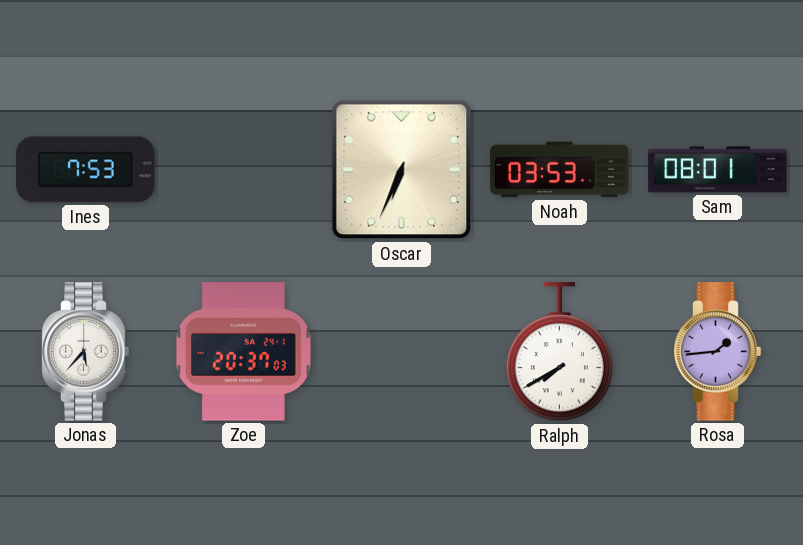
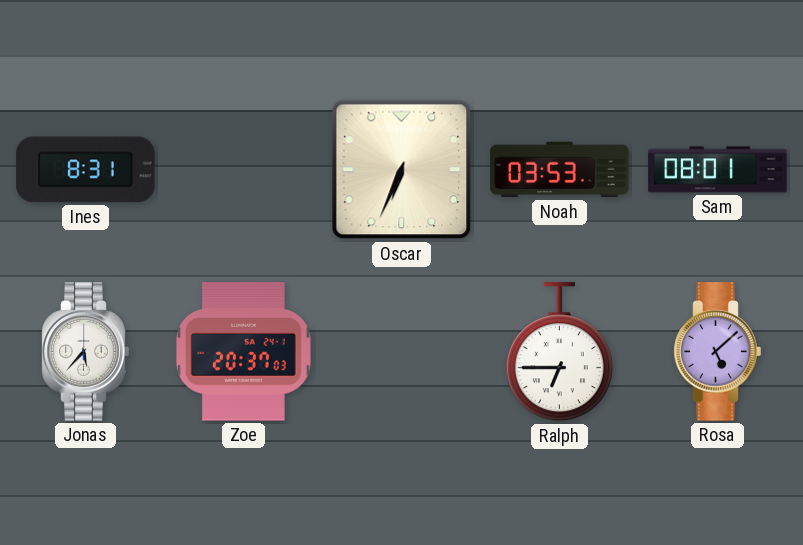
Ines: 7:53 -> 8:31 (86, 170)
Ralph: 7:40 -> 6:45 (559, 352)
Rosa: 1:44 -> 5:08 (718, 352)
